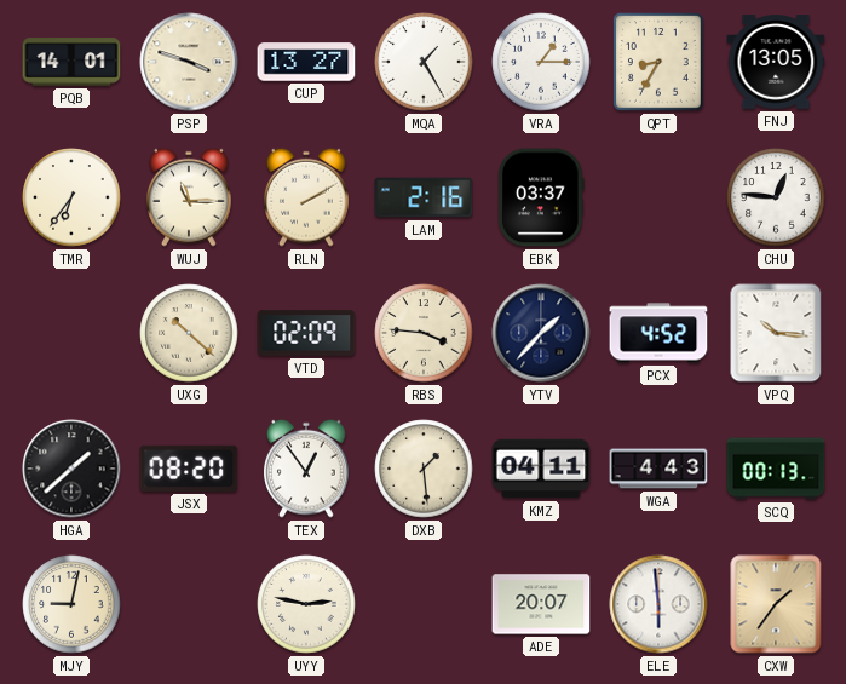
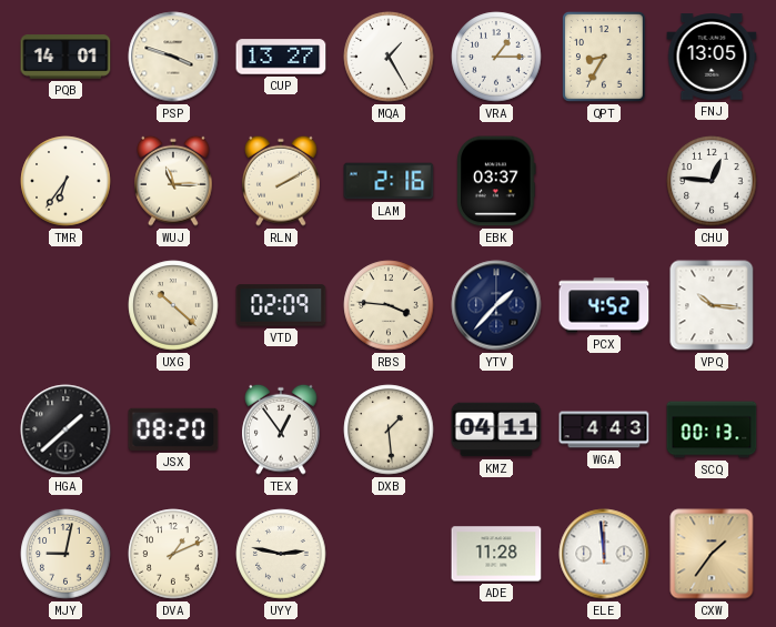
DVA: none -> 1:11 (173, 554)
ADE: 20:07 -> 11:28 (496, 554)
ELE: 5:59 -> 11:59 (604, 554)
